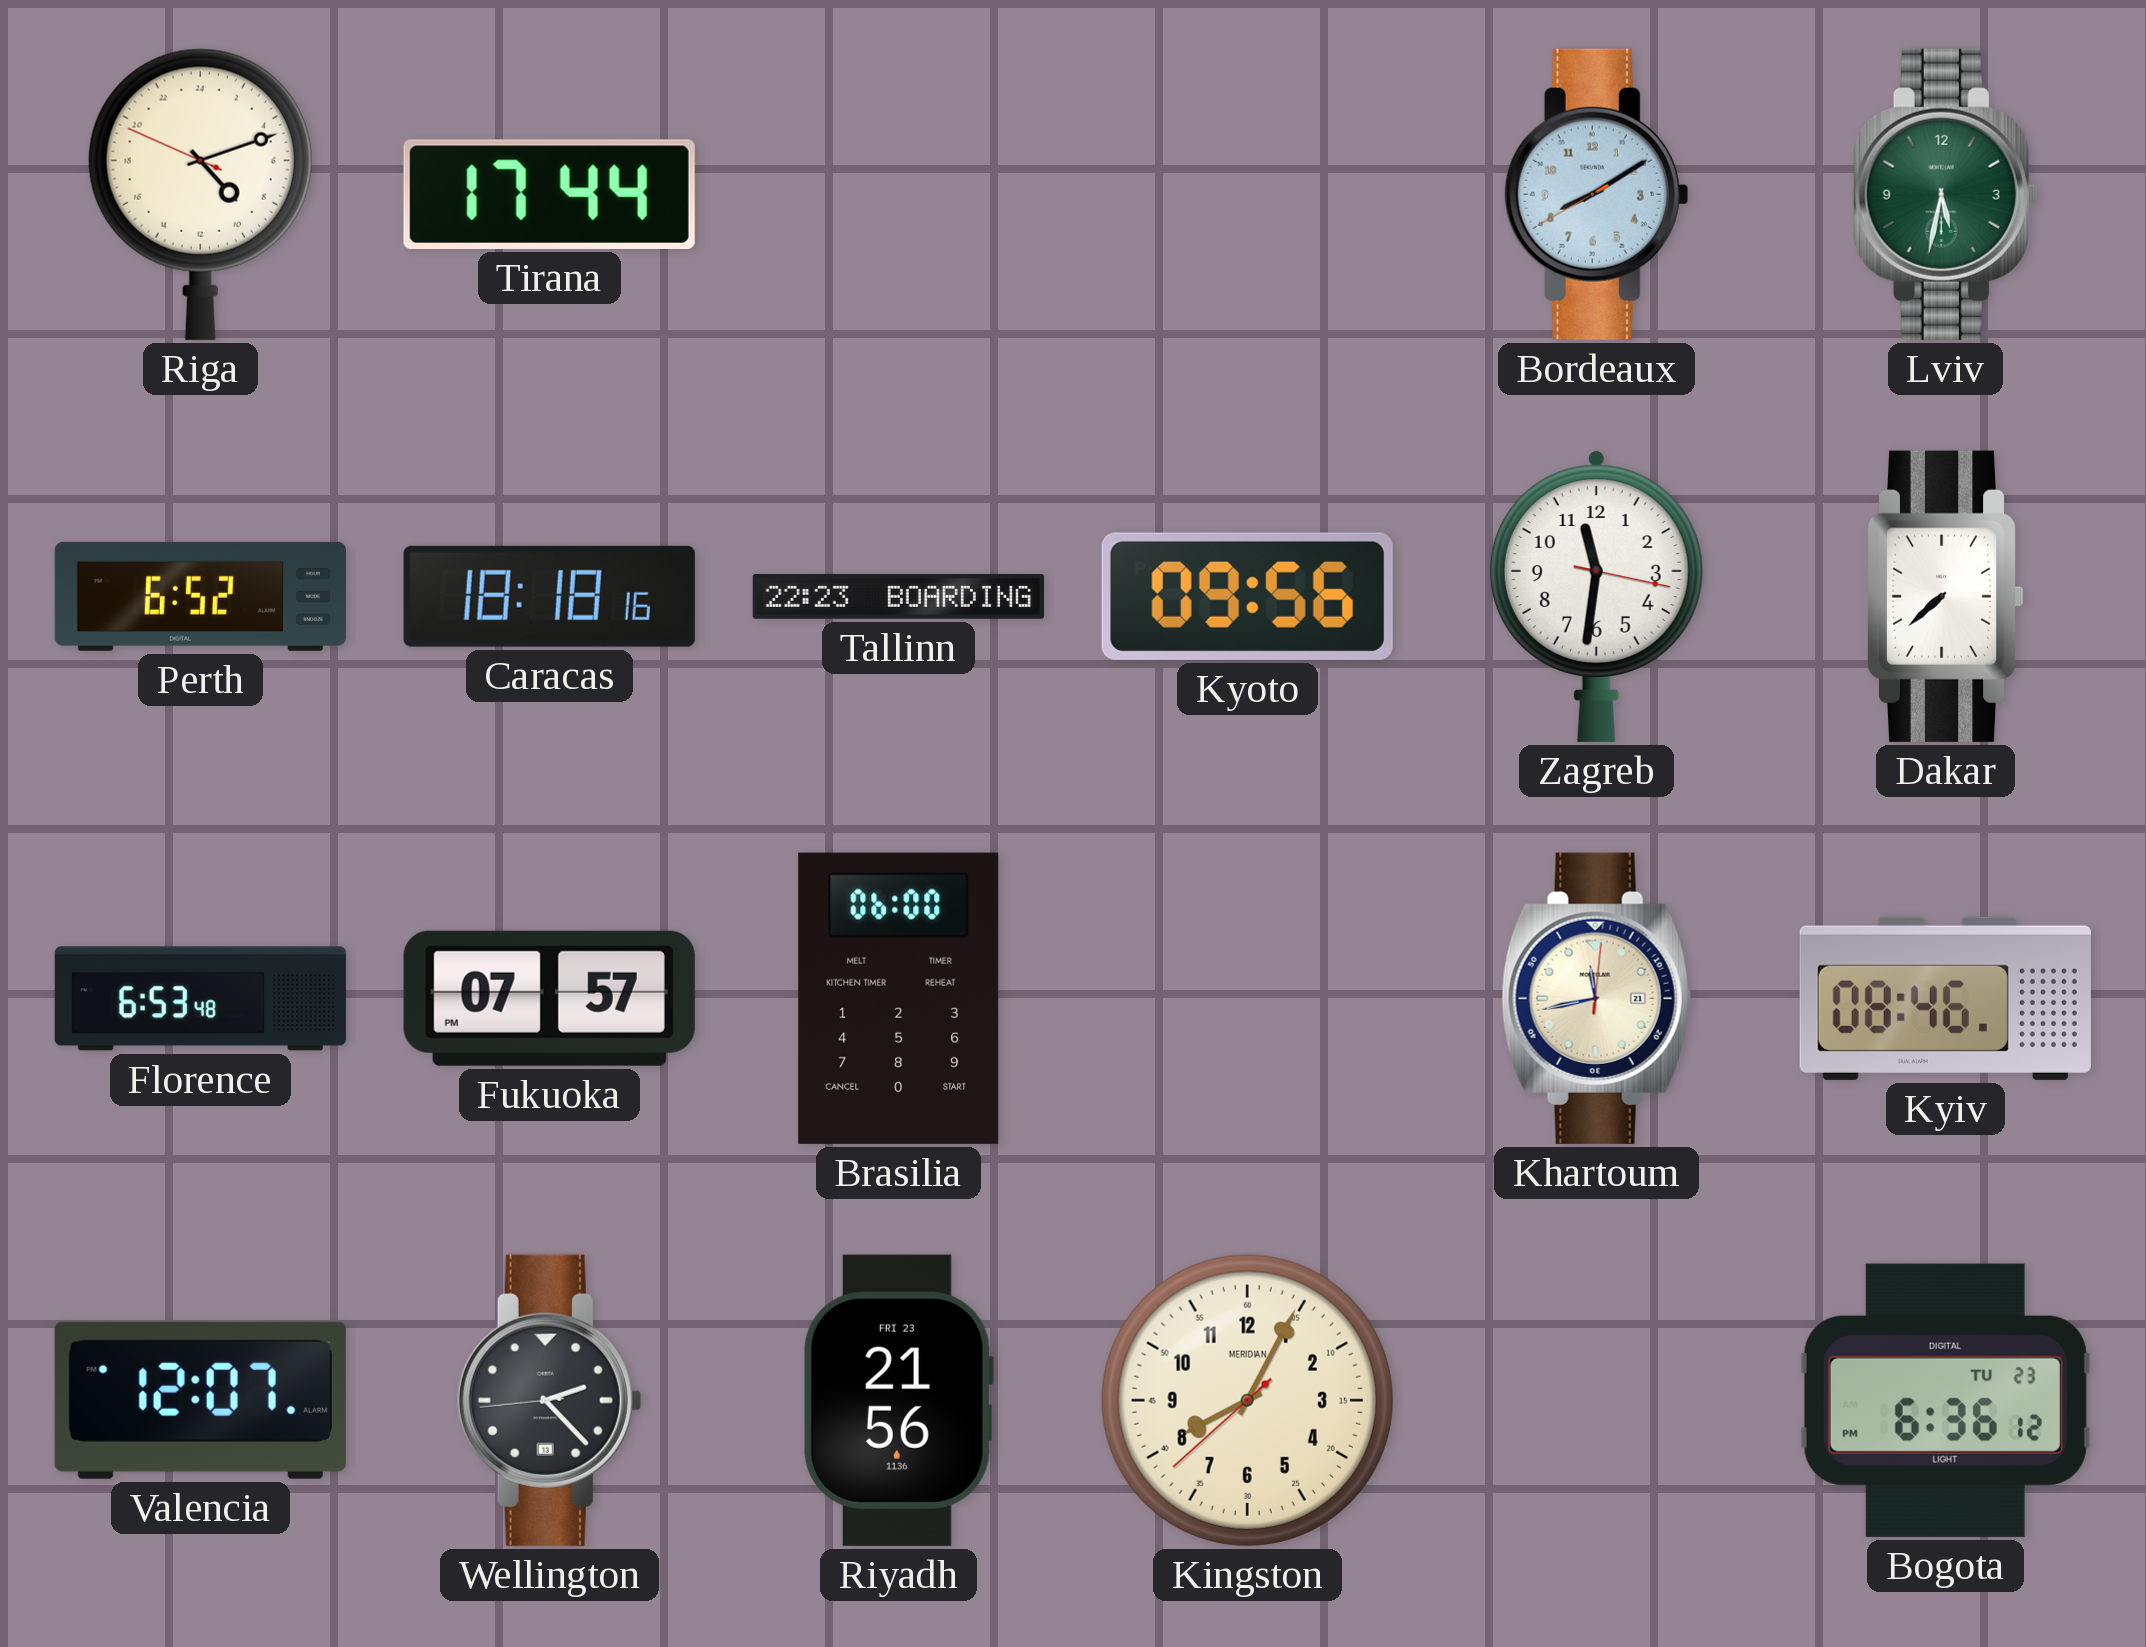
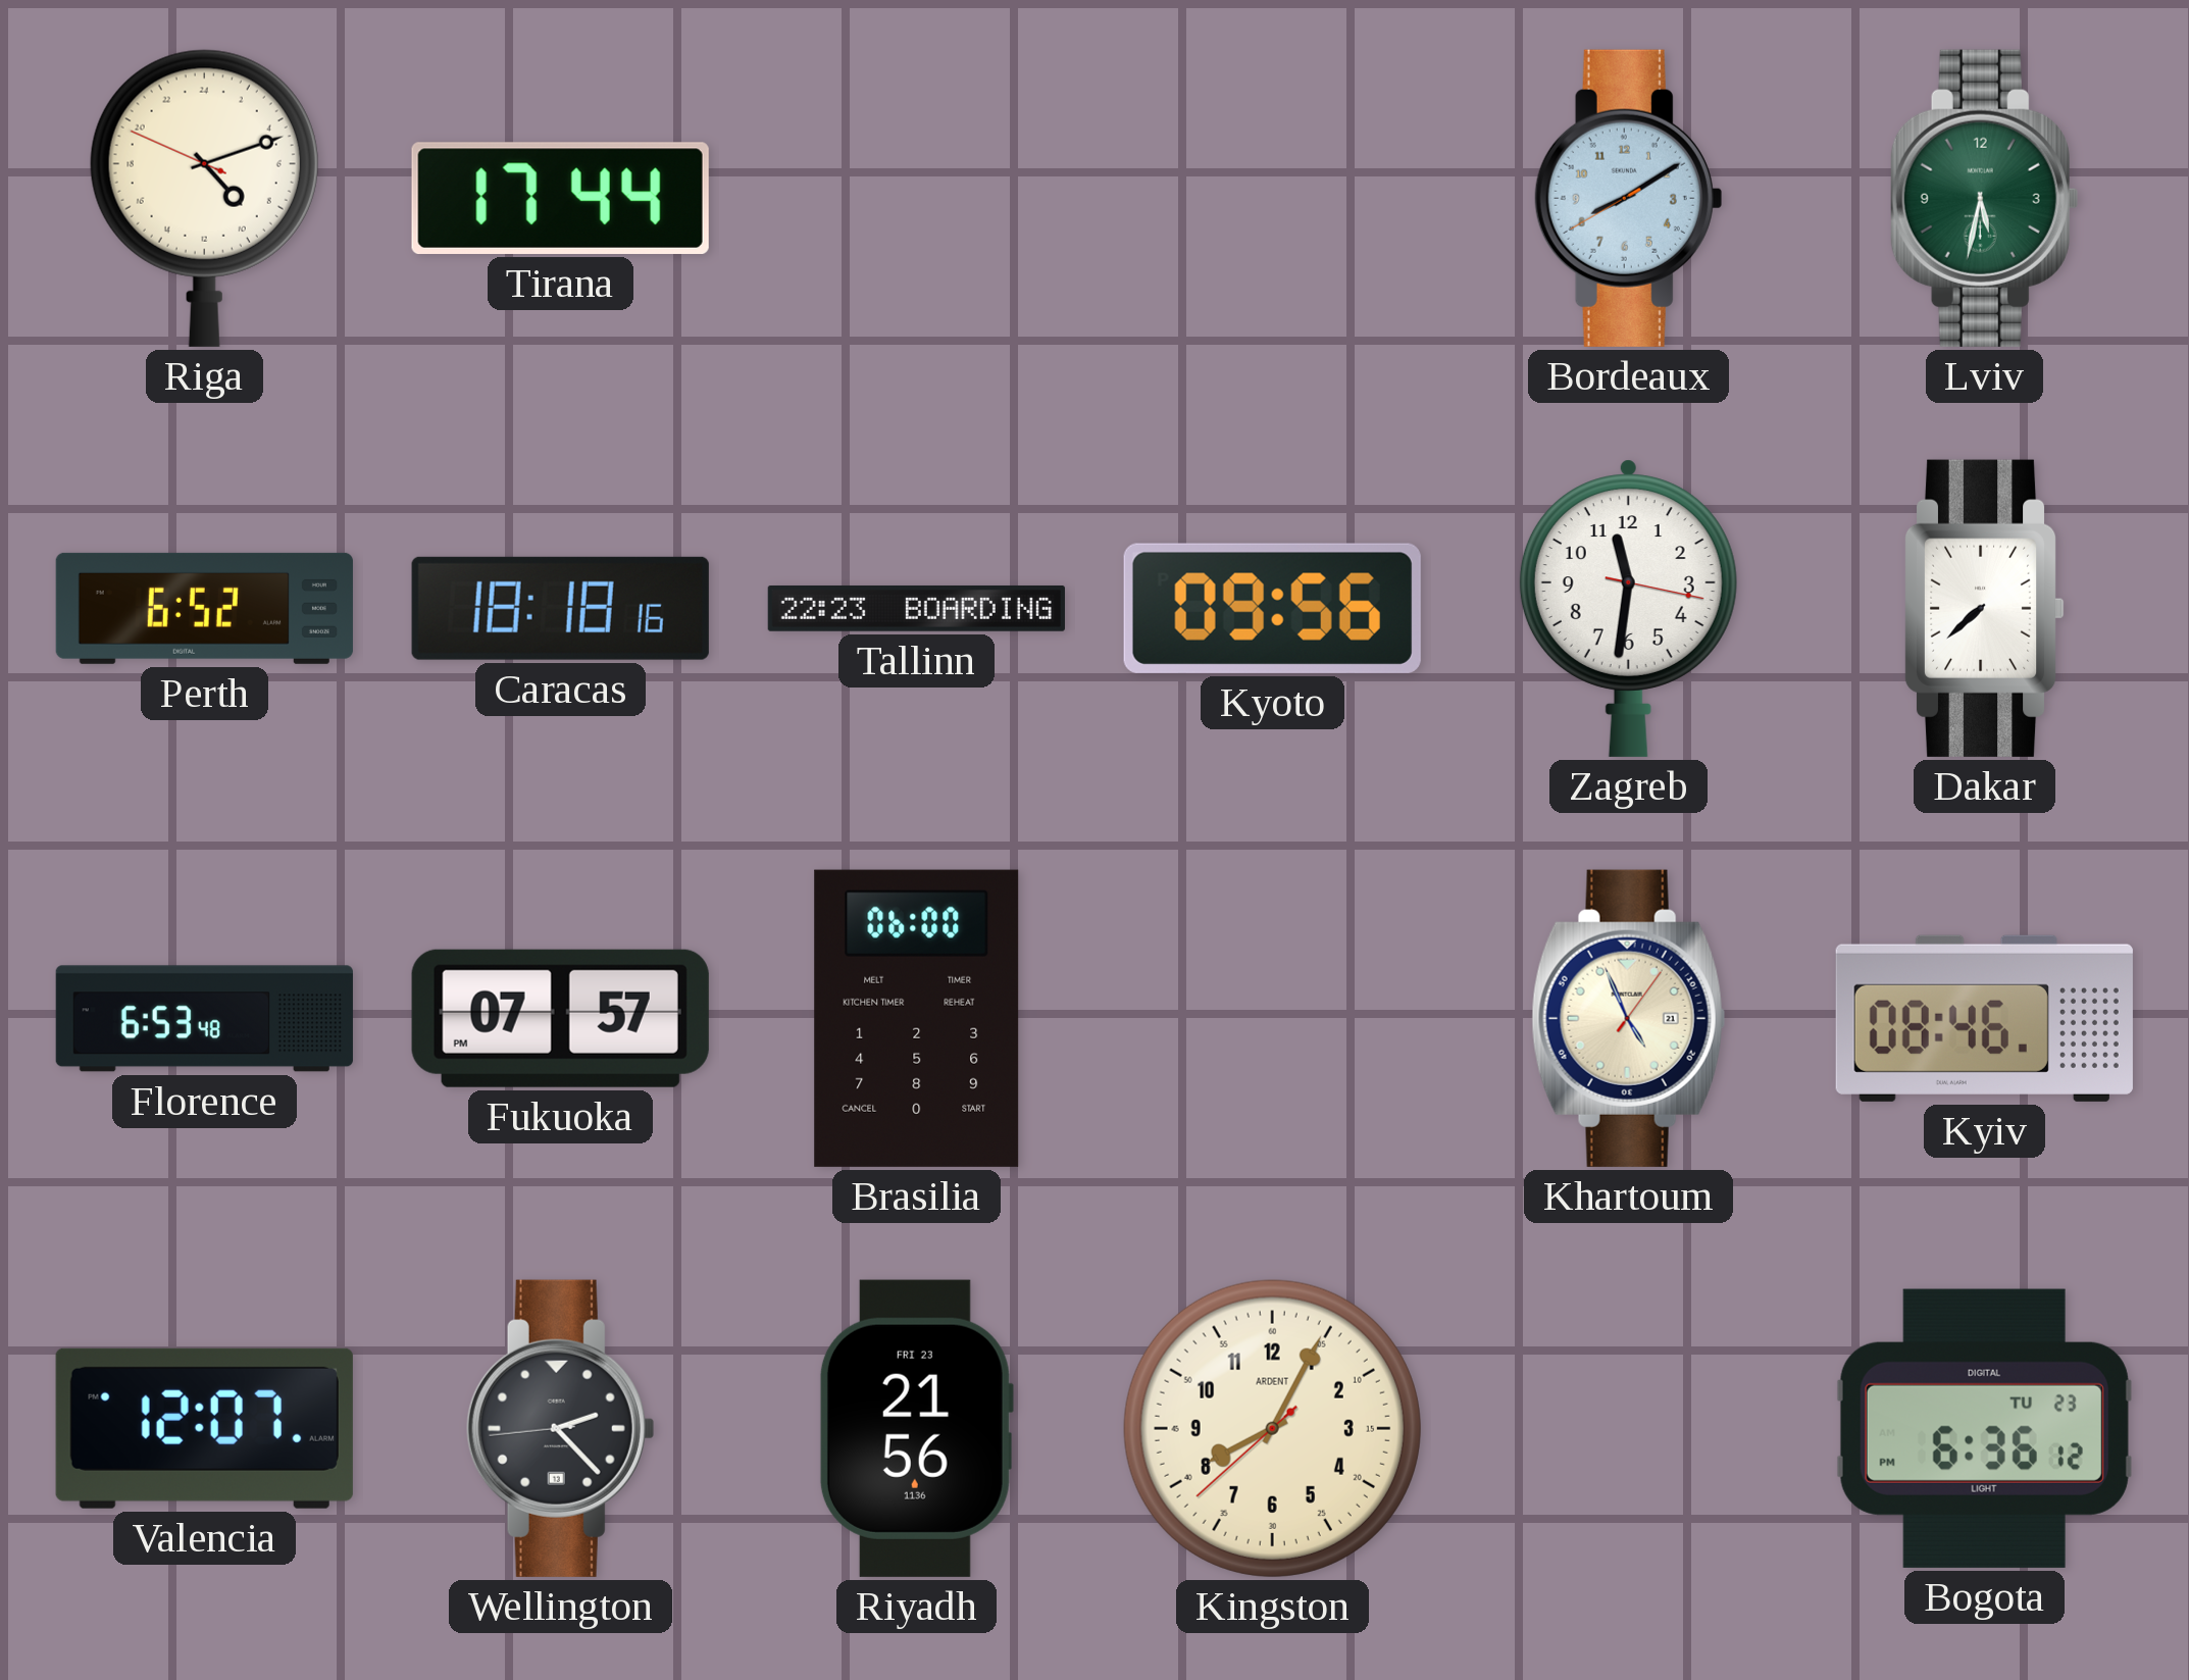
Khartoum: 11:43 -> 4:56 (1628, 1018)
Kingston brand: MERIDIAN -> ARDENT (1272, 1428)
